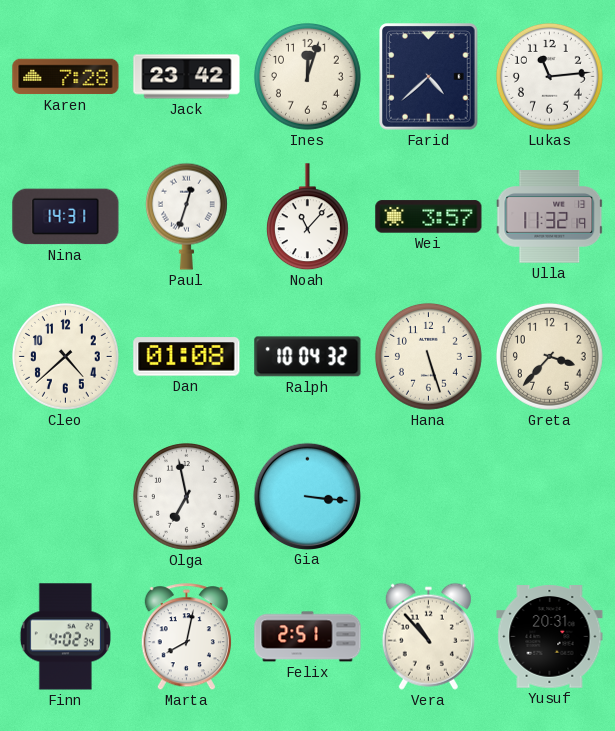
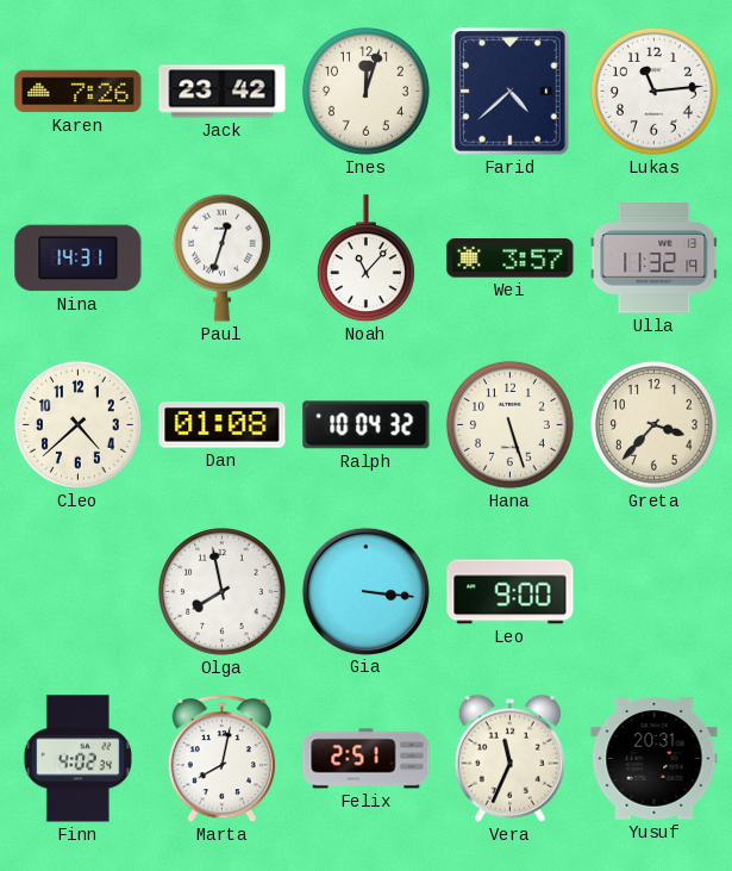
Karen: 7:28 -> 7:26 (79, 92)
Olga: 6:58 -> 7:58 (221, 591)
Leo: none -> 9:00 (511, 592)
Vera: 10:53 -> 11:34 (509, 758)
